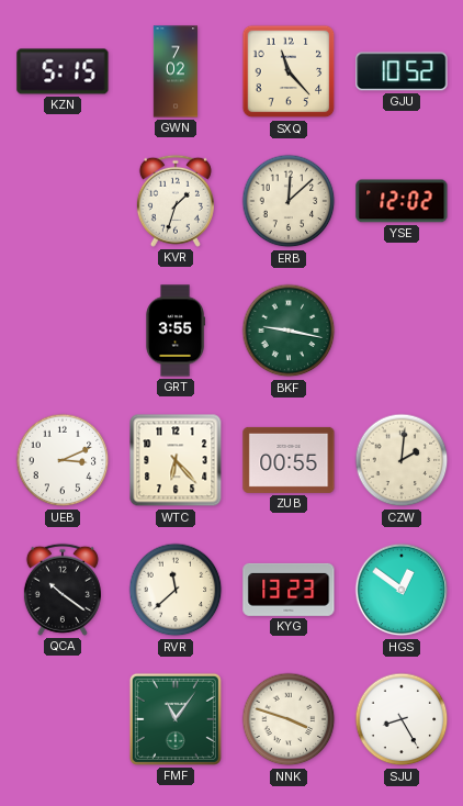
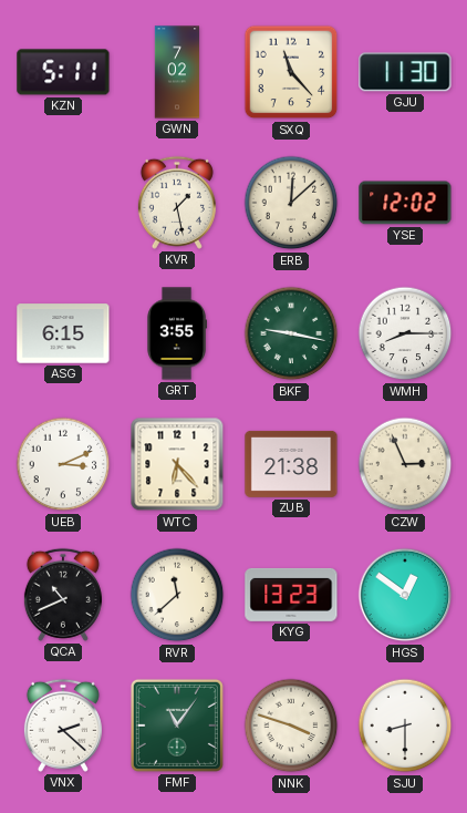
KZN: 5:15 -> 5:11 (63, 72)
GJU: 10:52 -> 11:30 (405, 72)
KVR: 1:33 -> 1:28 (177, 203)
ASG: none -> 6:15 (63, 333)
WMH: none -> 8:15 (405, 333)
ZUB: 00:55 -> 21:38 (291, 464)
CZW: 2:01 -> 2:56 (405, 464)
QCA: 10:21 -> 10:41 (63, 595)
VNX: none -> 2:22 (63, 725)
SJU: 8:25 -> 8:30 (405, 725)
